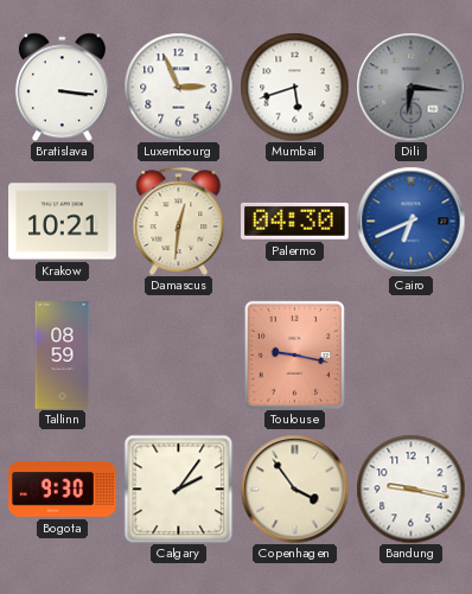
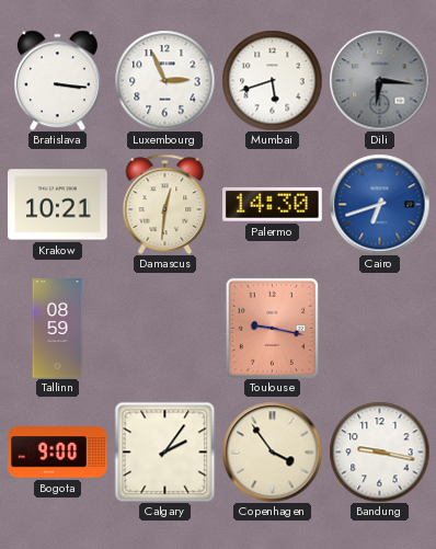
Palermo: 04:30 -> 14:30 (273, 204)
Cairo: 6:41 -> 6:42 (379, 204)
Bogota: 9:30 -> 9:00 (58, 453)
